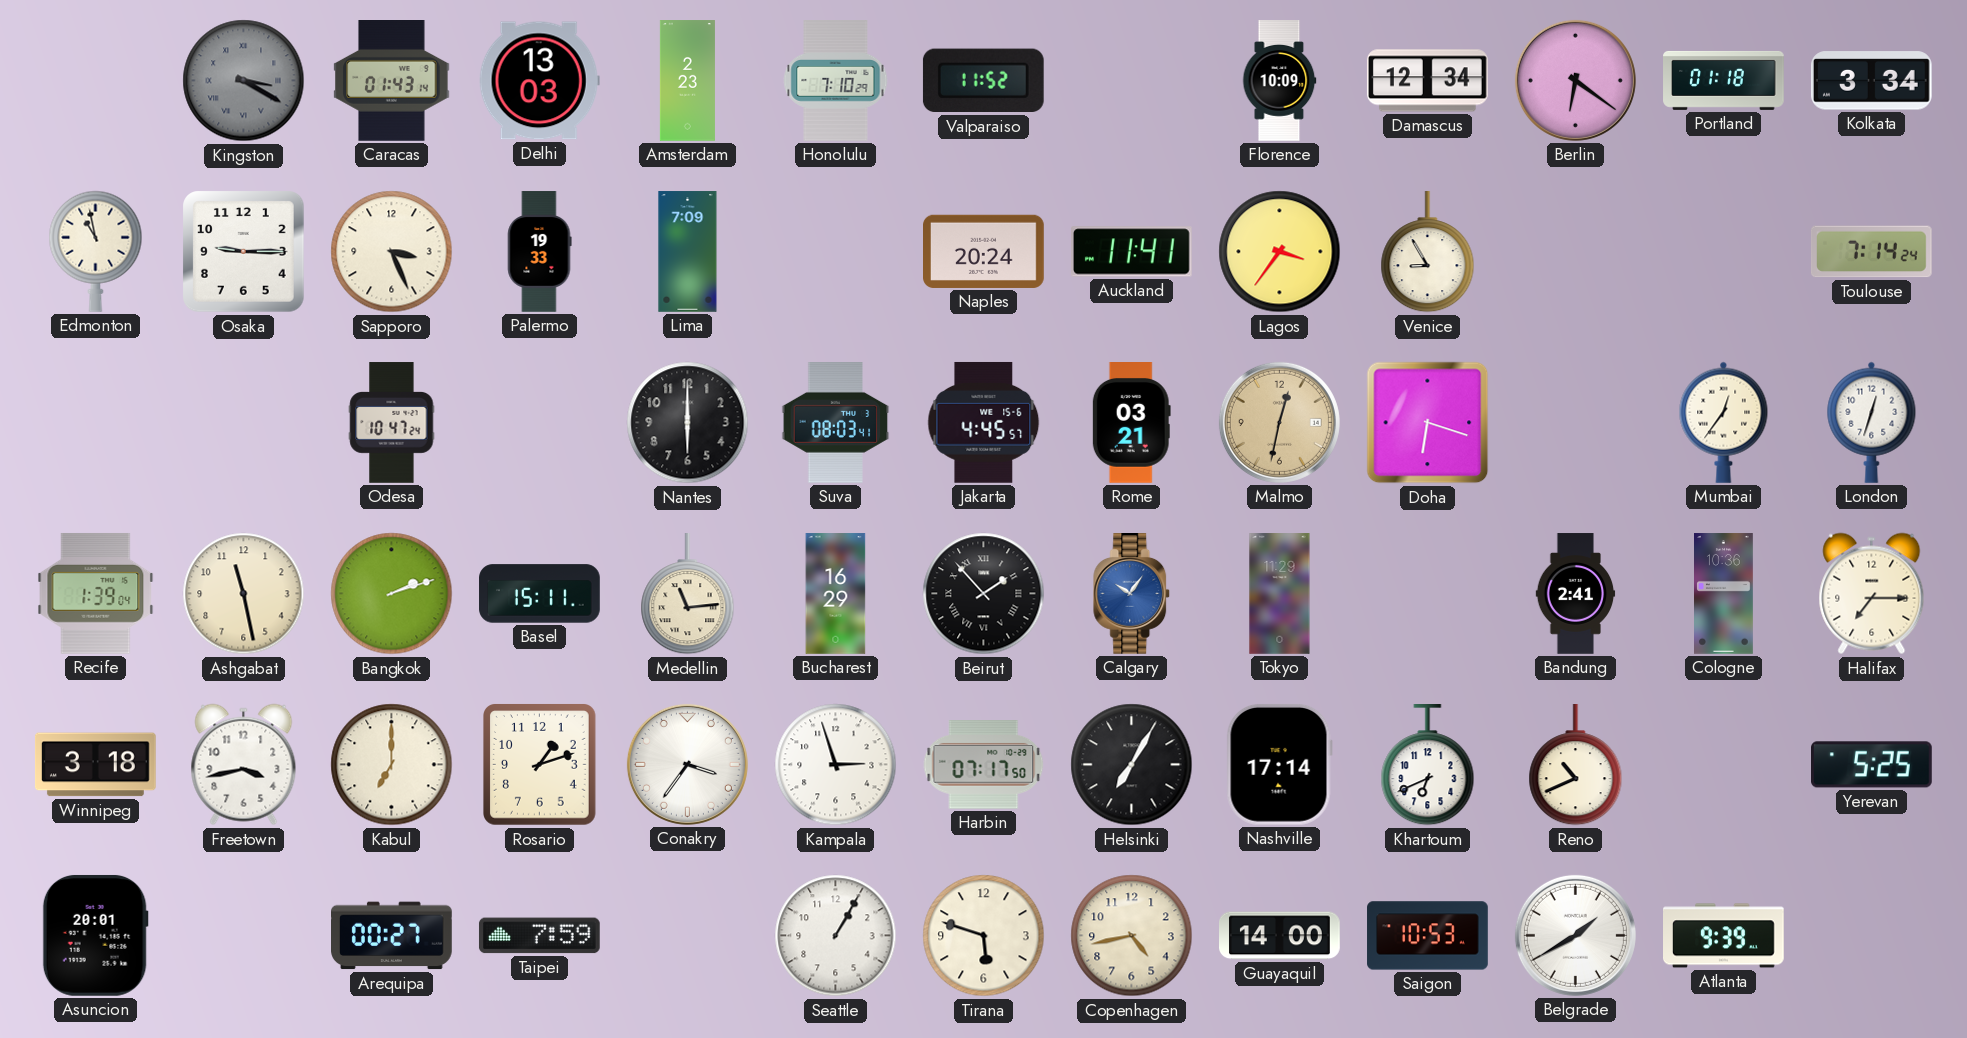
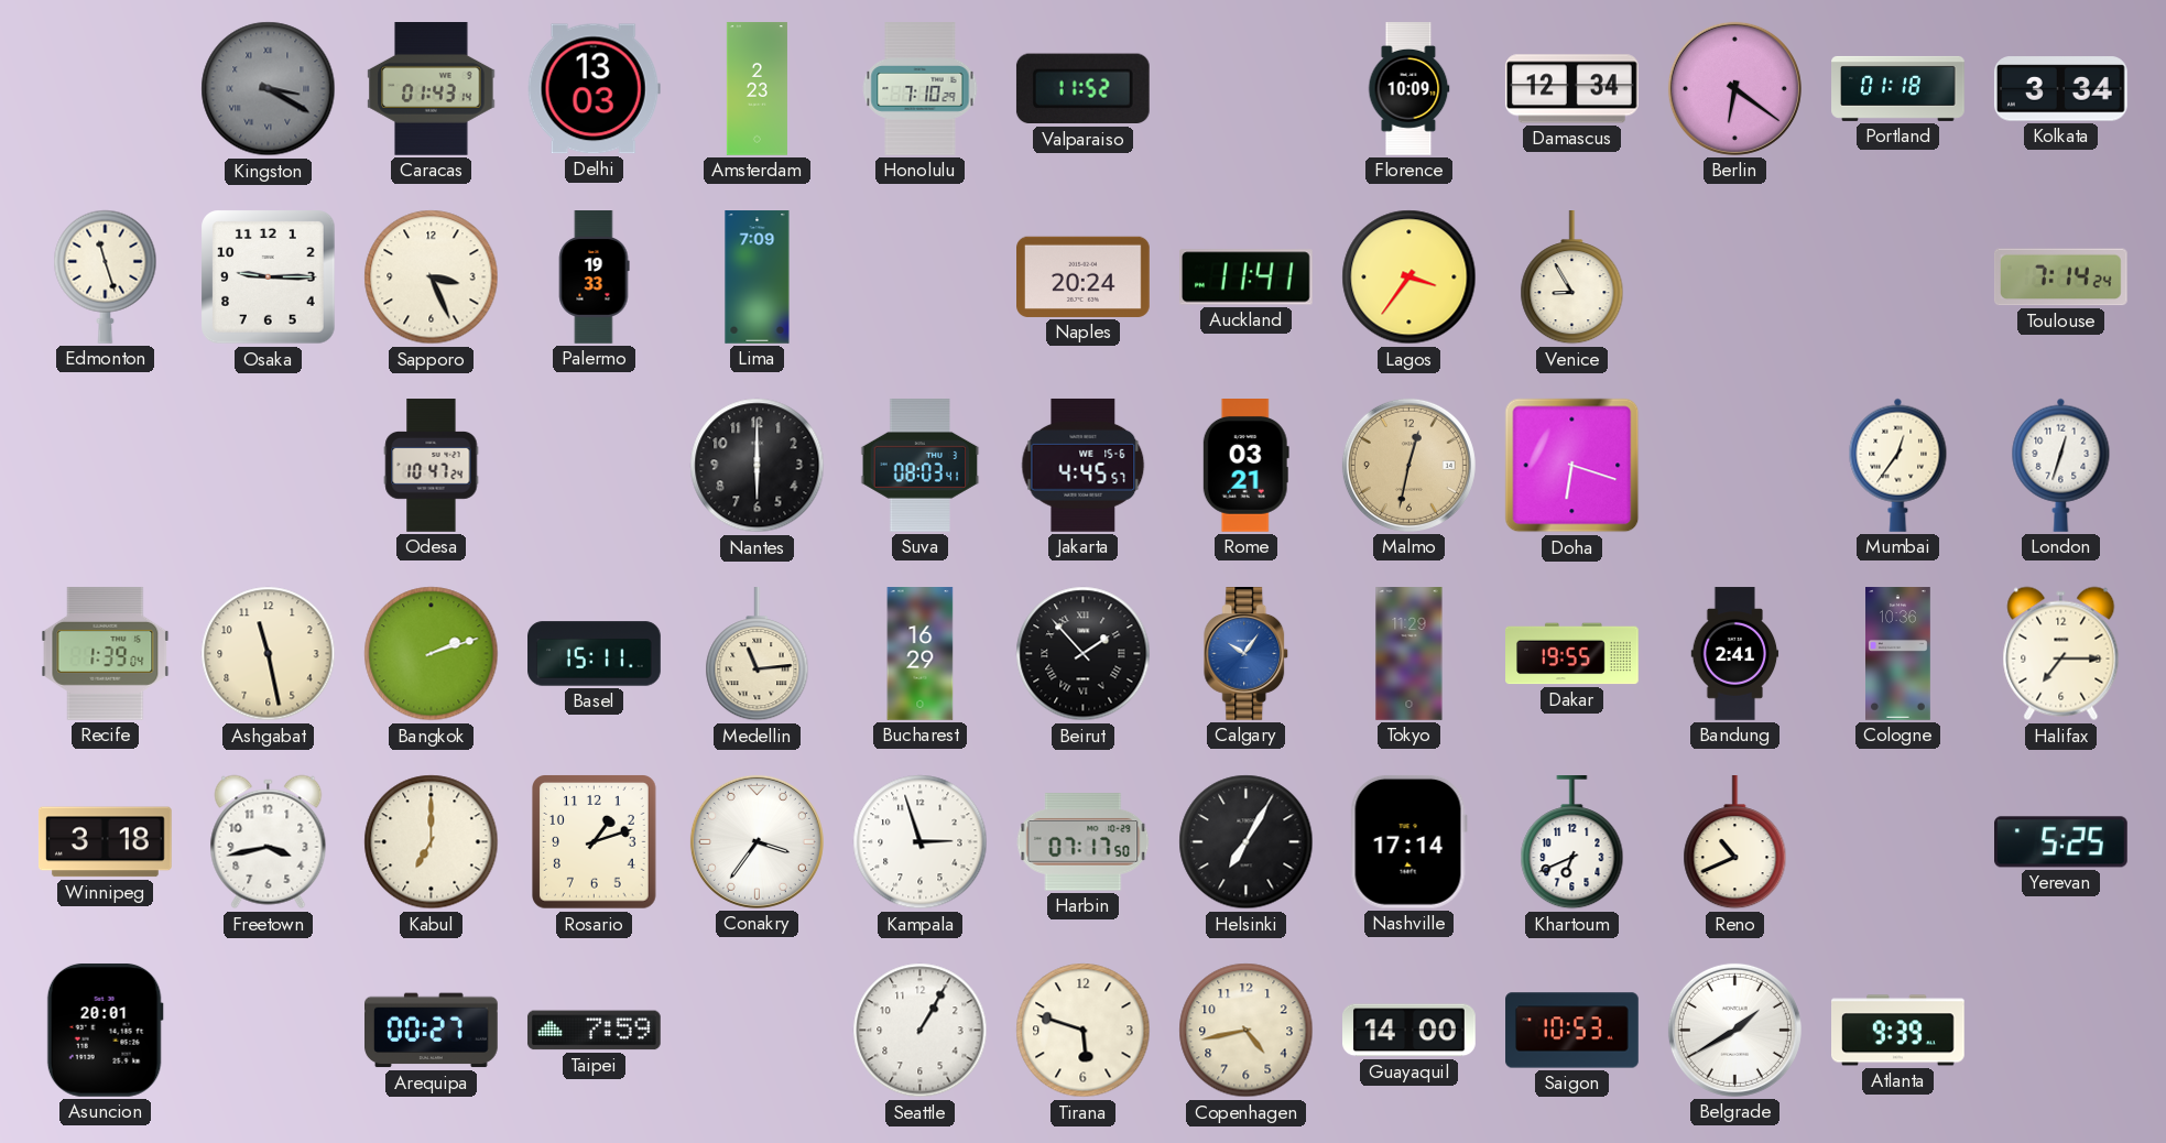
Edmonton: 10:58 -> 11:27 (106, 276)
Dakar: none -> 19:55 (1572, 654)
